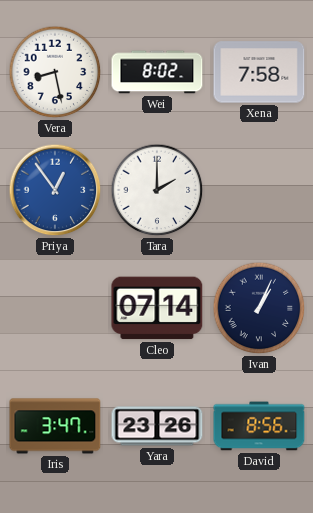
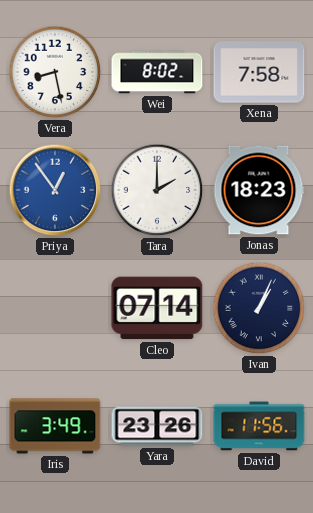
Jonas: none -> 18:23 (259, 190)
Iris: 3:47 -> 3:49 (55, 426)
David: 8:56 -> 11:56 (259, 426)
